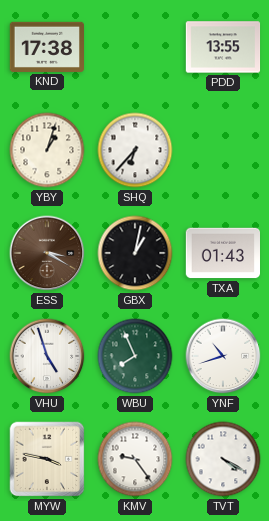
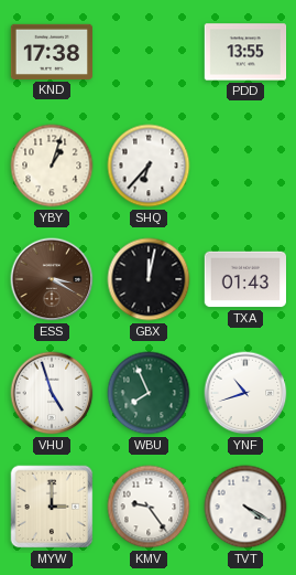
GBX: 1:02 -> 12:02 (149, 279)
MYW: 3:47 -> 3:00 (52, 507)
